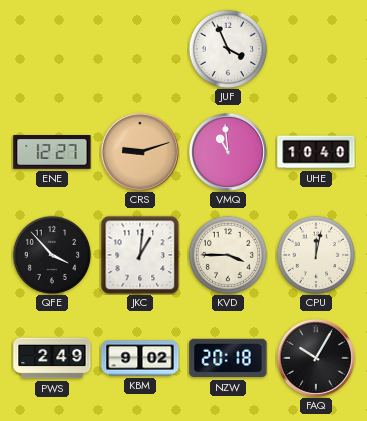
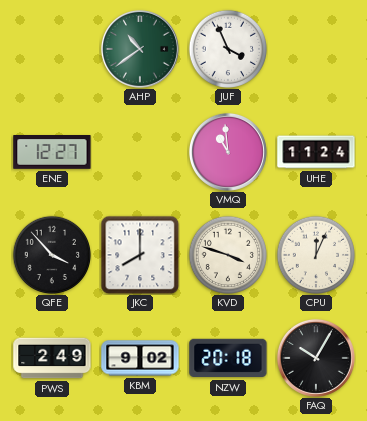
AHP: none -> 10:39 (140, 49)
CRS: 9:12 -> none (140, 152)
UHE: 10:40 -> 11:24 (316, 152)
JKC: 1:01 -> 8:00 (140, 255)
KVD: 3:45 -> 3:48 (227, 254)
CPU: 12:02 -> 12:04 (315, 254)
